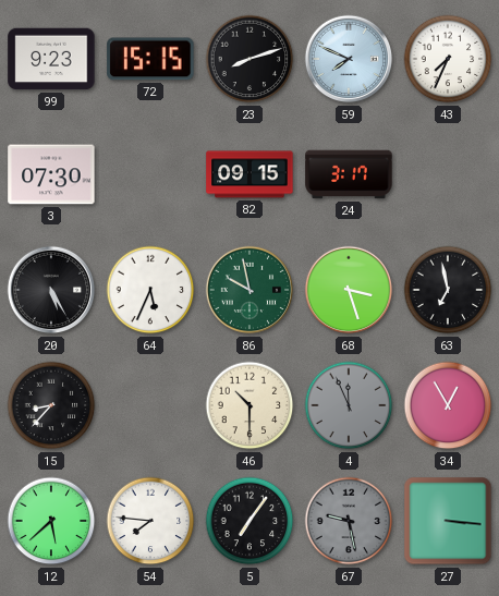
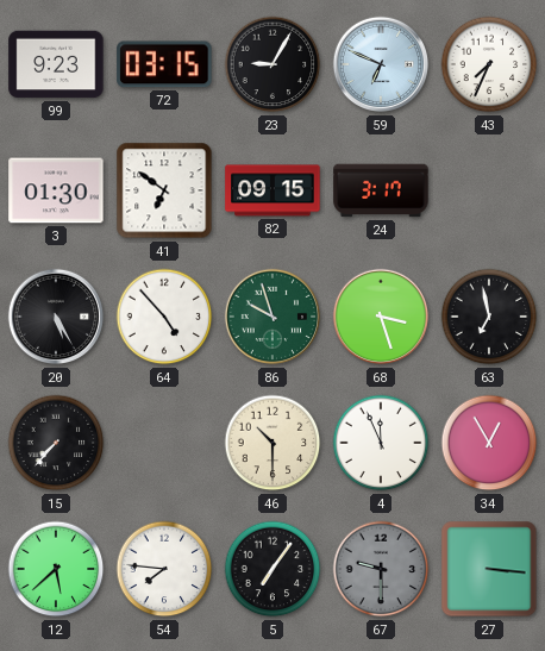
72: 15:15 -> 03:15 (164, 64)
23: 8:12 -> 9:05 (272, 64)
59: 7:49 -> 6:49 (381, 64)
3: 07:30 -> 01:30 (56, 190)
41: none -> 6:51 (164, 190)
64: 5:34 -> 4:53 (164, 317)
86: 9:58 -> 9:57 (272, 317)
15: 8:37 -> 7:37 (56, 443)
4 dial: grey -> white (381, 443)
67: 9:28 -> 9:30 (381, 569)
